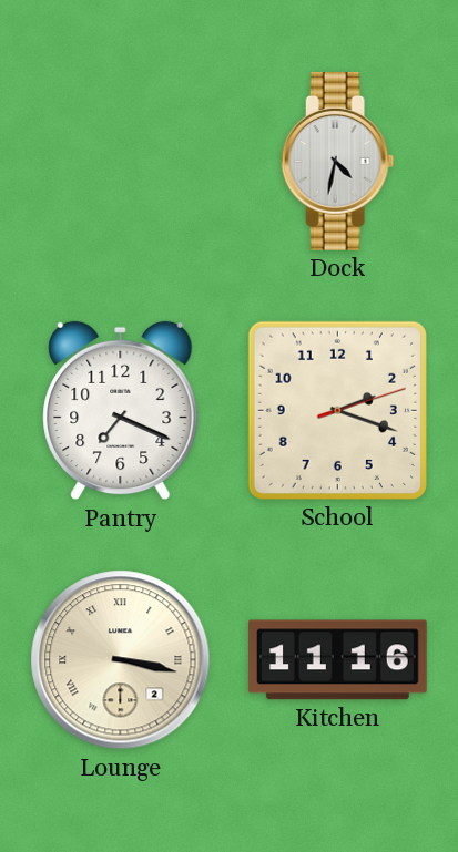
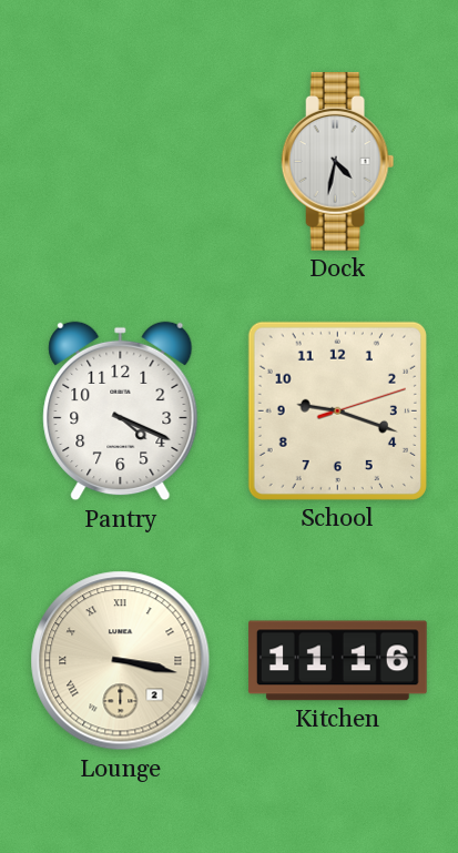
Pantry: 7:19 -> 4:19 (121, 412)
School: 2:18 -> 9:18 (337, 410)
